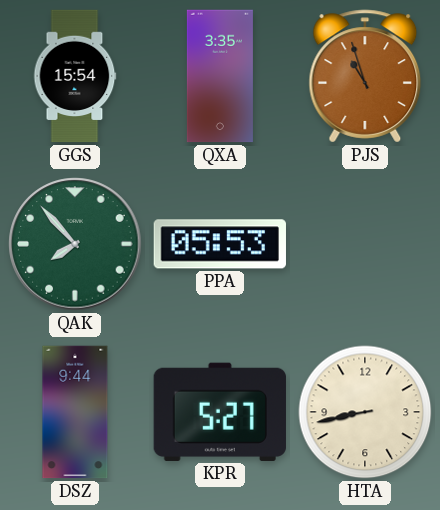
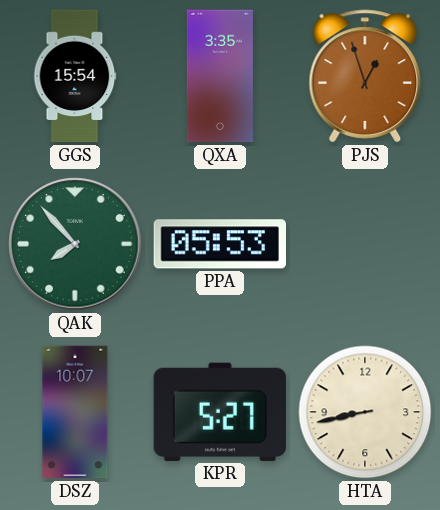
PJS: 10:57 -> 12:57 (365, 76)
DSZ: 9:44 -> 10:07 (75, 412)
